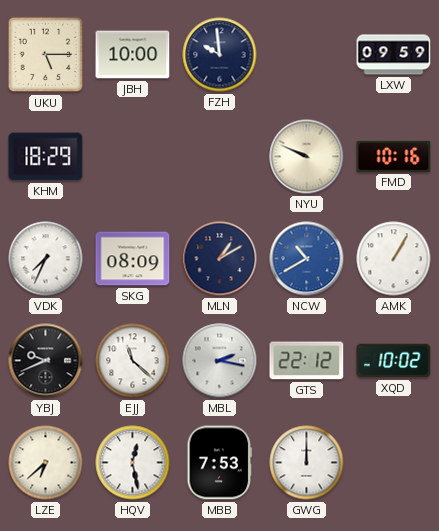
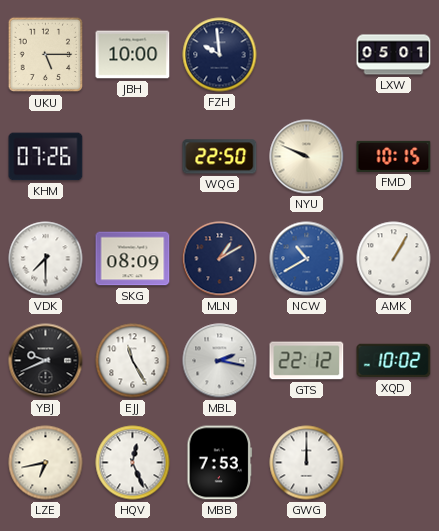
LXW: 09:59 -> 05:01 (394, 55)
KHM: 18:29 -> 07:26 (46, 157)
WQG: none -> 22:50 (220, 157)
FMD: 10:16 -> 10:15 (394, 156)
VDK: 7:34 -> 7:30 (46, 259)
EJJ: 11:22 -> 11:25 (133, 361)
LZE: 6:38 -> 6:43 (46, 463)
HQV: 12:28 -> 12:26 (133, 463)
